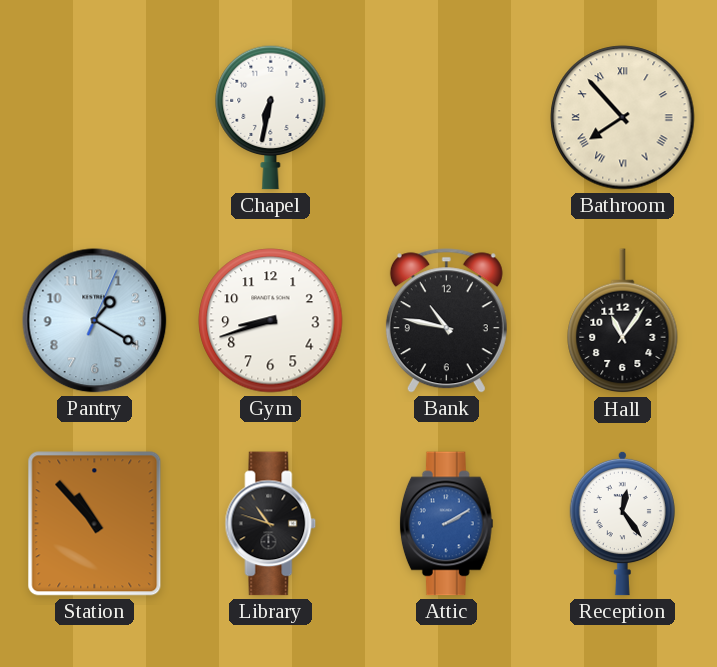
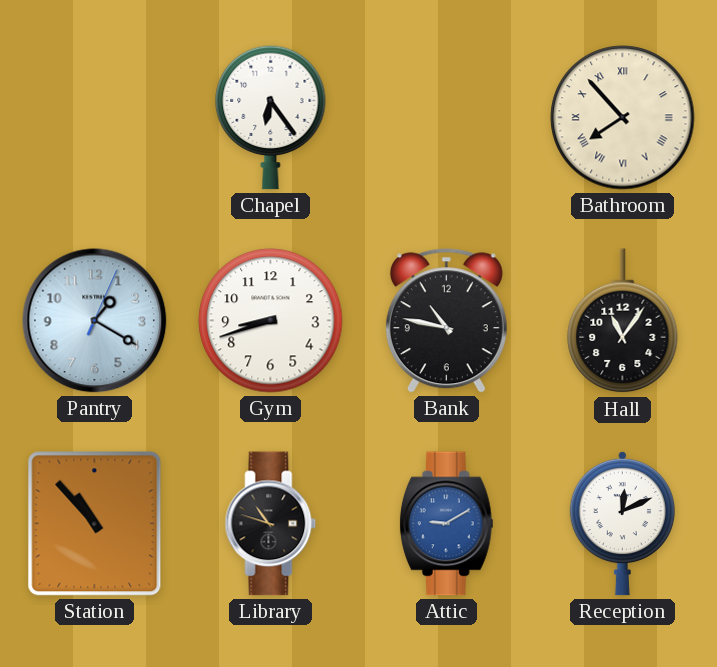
Chapel: 6:32 -> 6:24 (271, 117)
Attic: 2:10 -> 9:10 (446, 524)
Reception: 12:24 -> 12:11 (622, 523)
